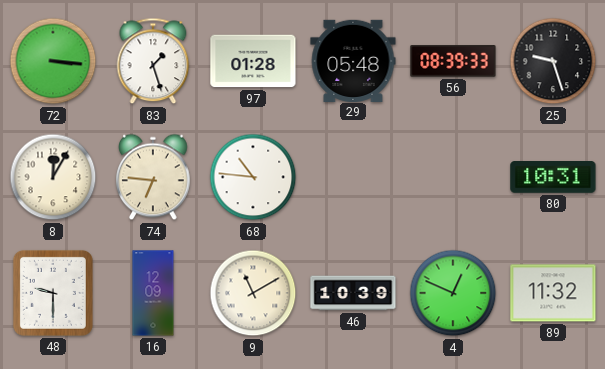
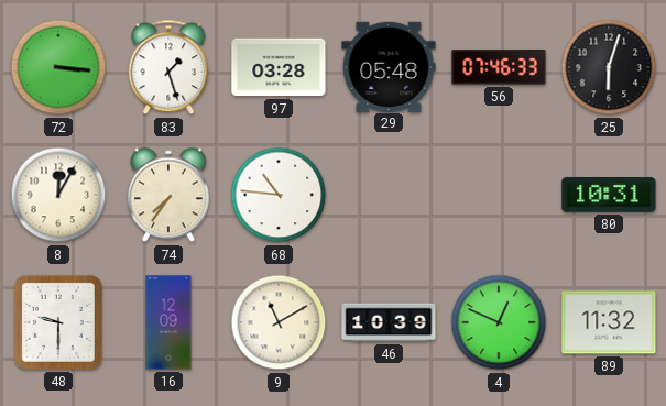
97: 01:28 -> 03:28 (279, 67)
56: 08:39 -> 07:46 (499, 67)
25: 9:27 -> 6:03 (609, 67)
74: 6:46 -> 7:36 (170, 195)
